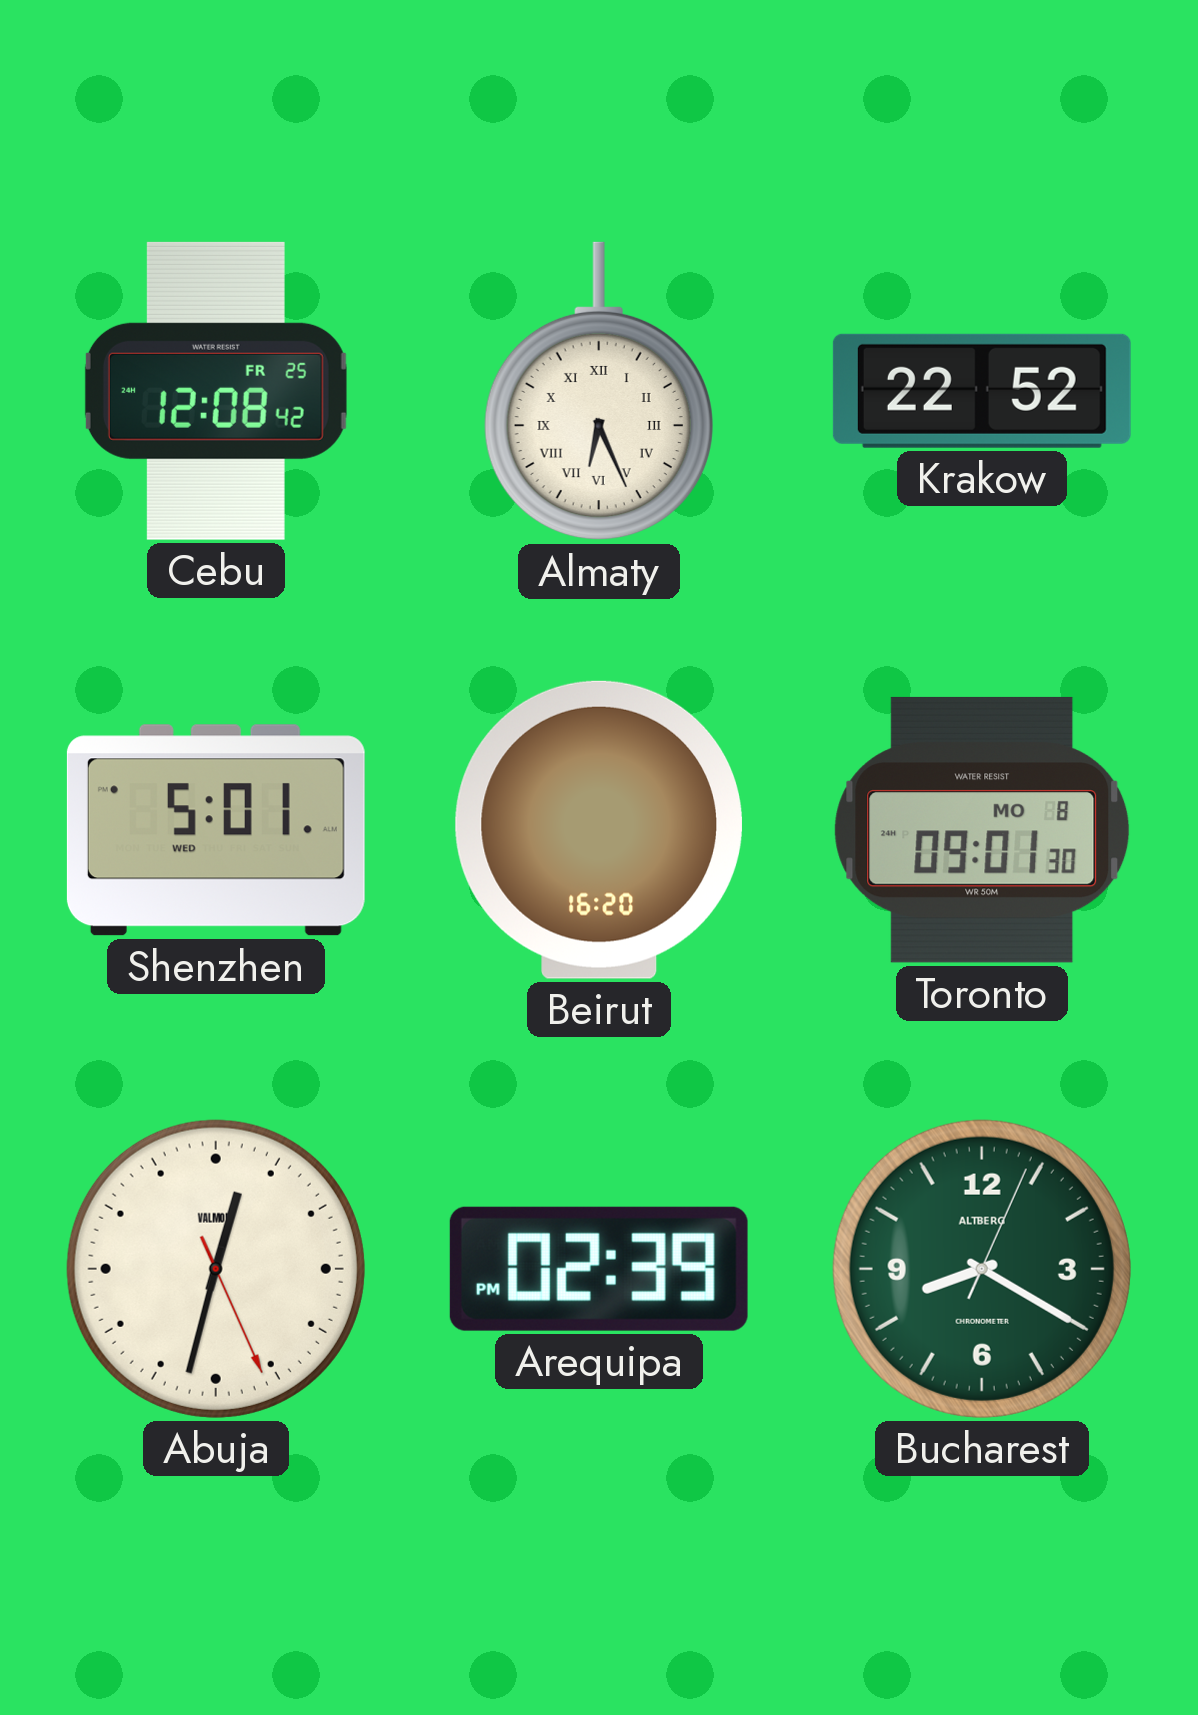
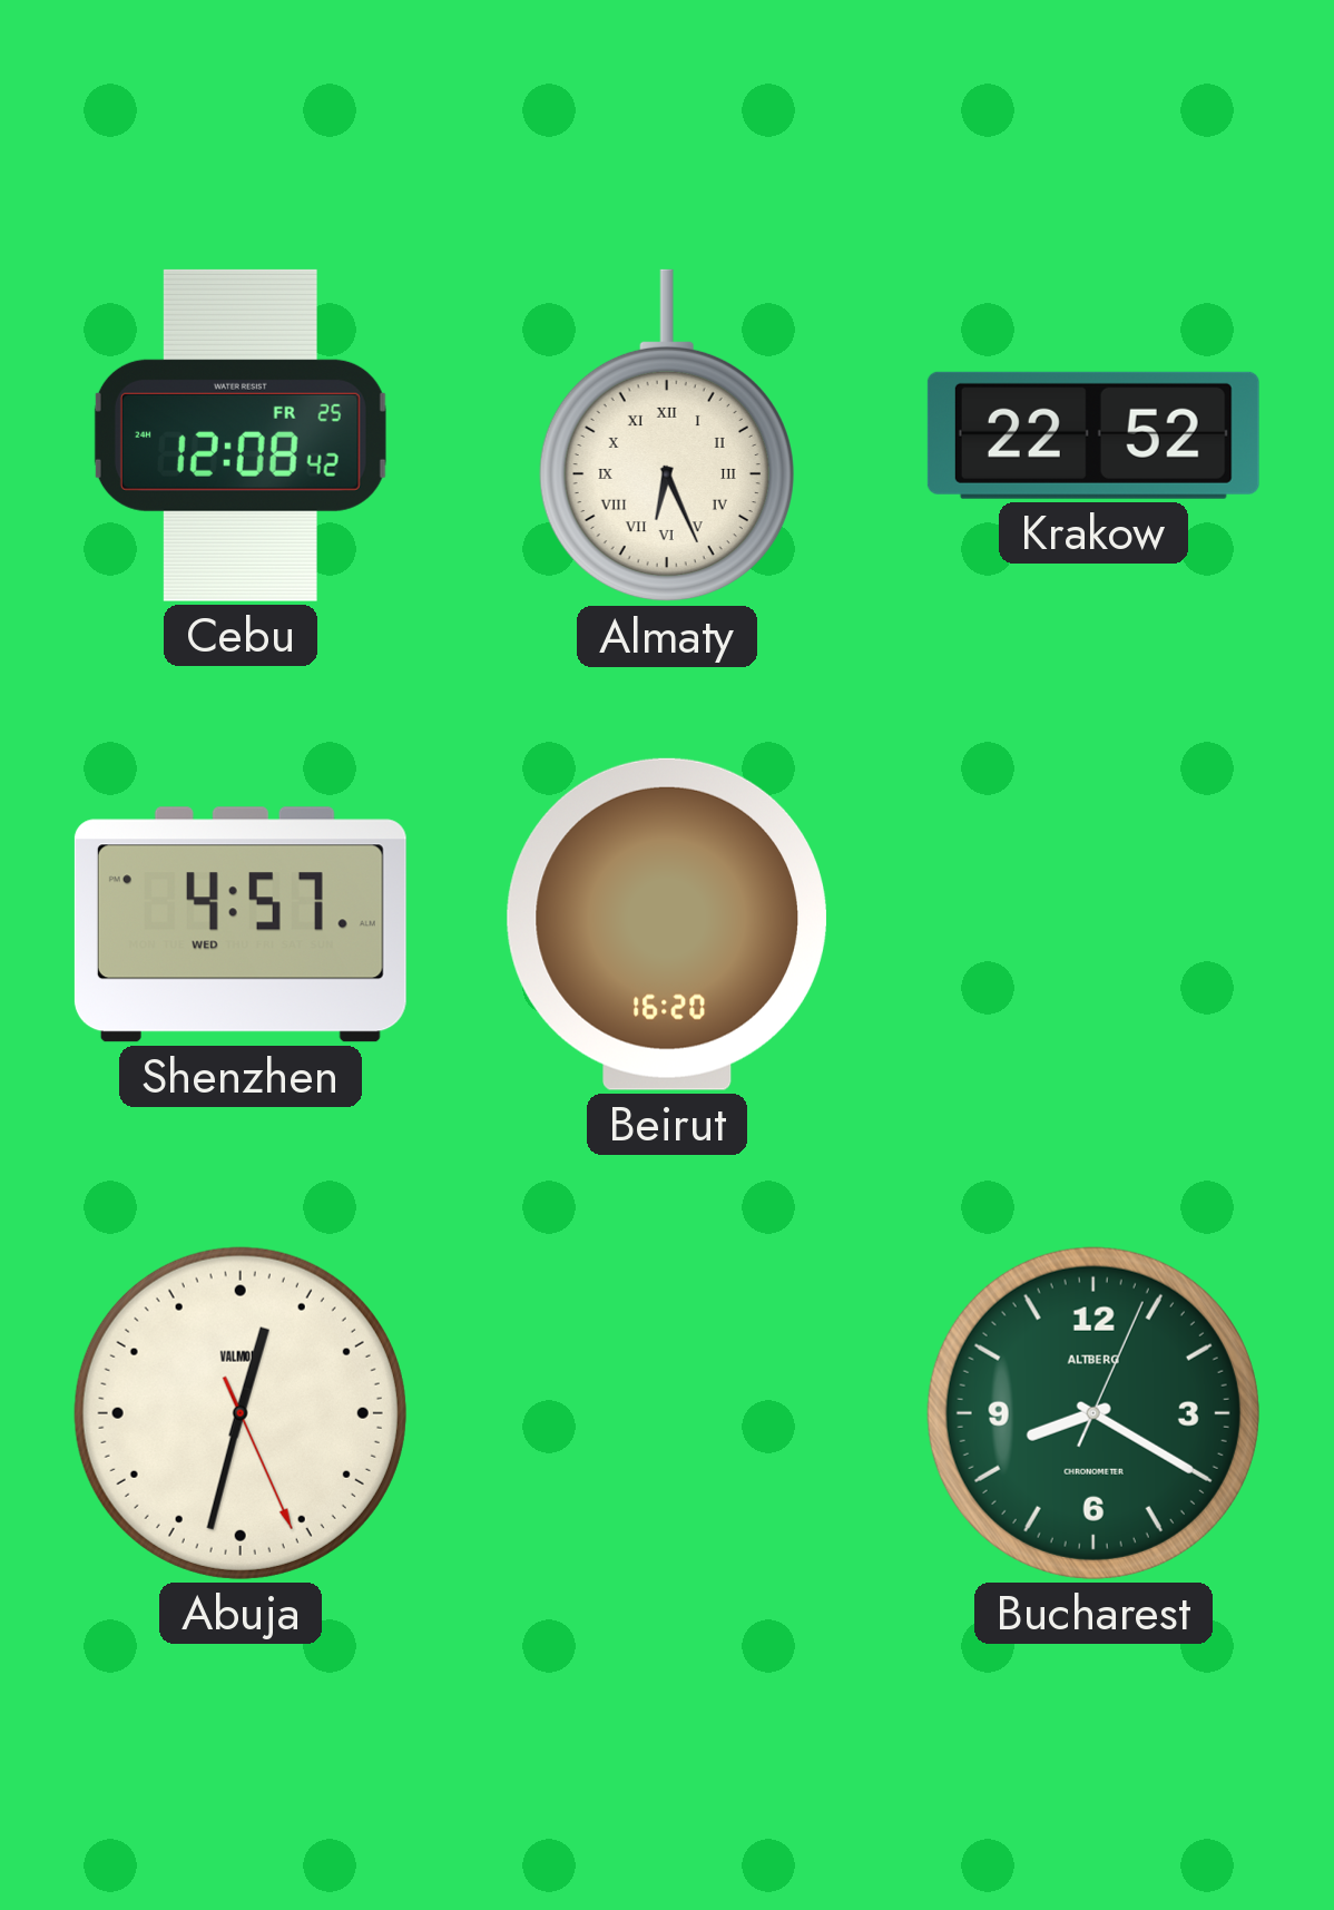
Shenzhen: 5:01 -> 4:57 (241, 924)
Toronto: 09:01 -> none (982, 830)
Arequipa: 02:39 -> none (599, 1269)
